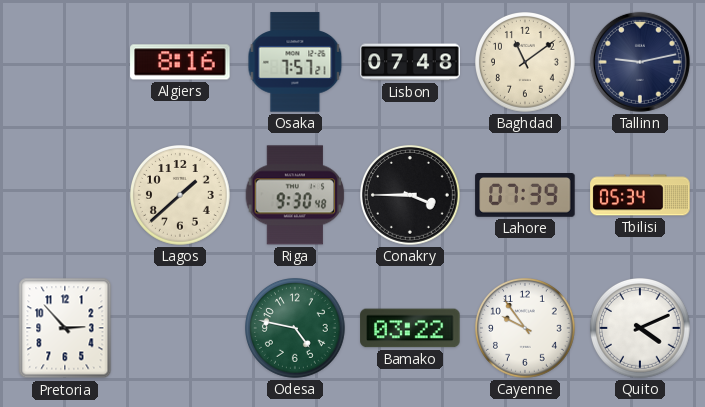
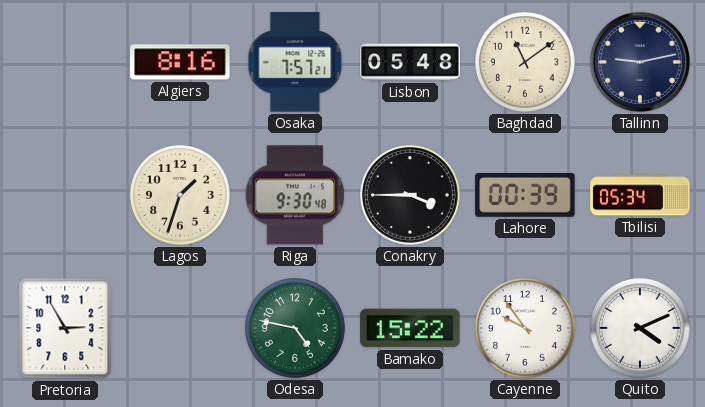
Lisbon: 07:48 -> 05:48 (410, 62)
Lagos: 1:38 -> 1:33 (181, 196)
Lahore: 07:39 -> 00:39 (525, 196)
Pretoria: 2:53 -> 2:55 (65, 328)
Bamako: 03:22 -> 15:22 (410, 328)
